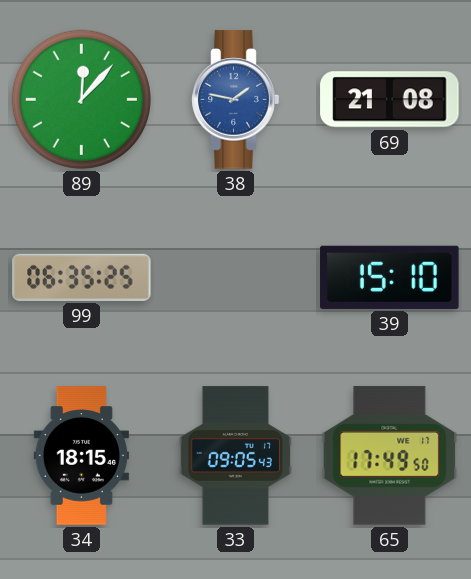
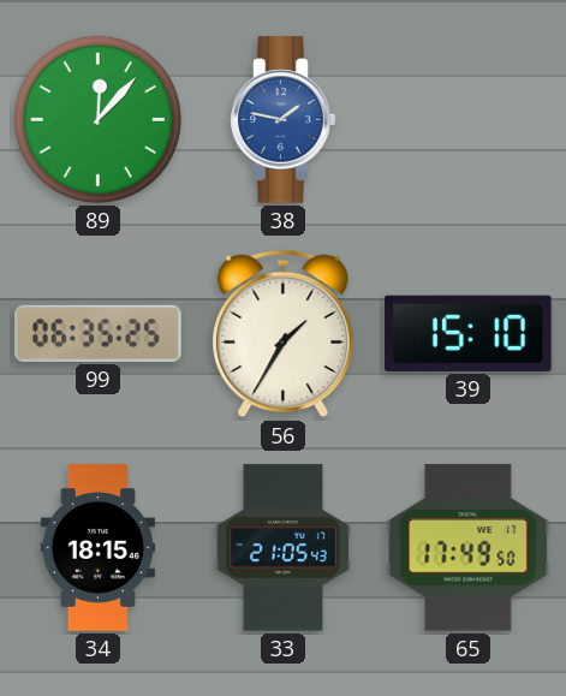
69: 21:08 -> none (390, 100)
56: none -> 1:35 (284, 334)
33: 09:05 -> 21:05 (282, 548)
